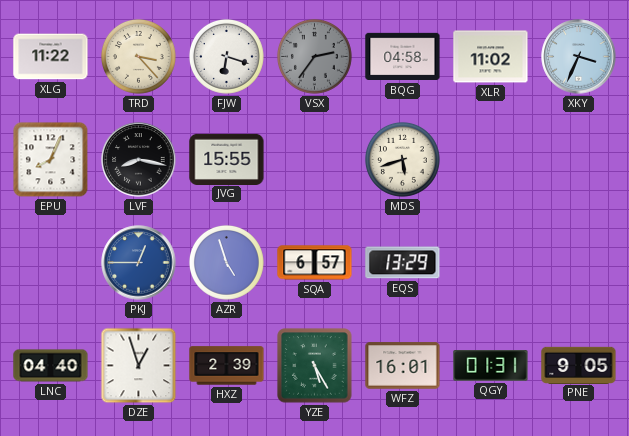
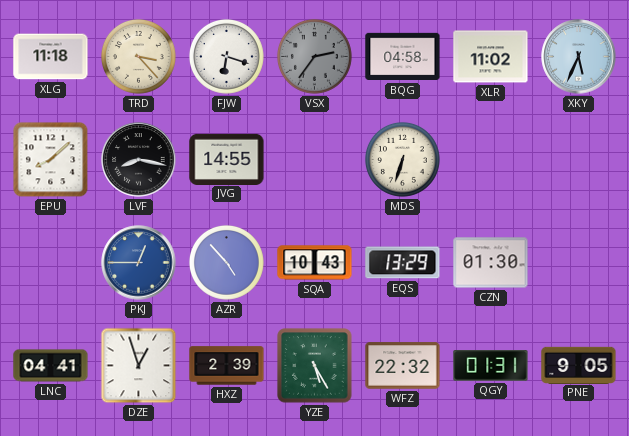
XLG: 11:22 -> 11:18 (51, 57)
XKY: 3:34 -> 5:34 (579, 57)
EPU: 8:04 -> 8:08 (51, 160)
JVG: 15:55 -> 14:55 (227, 159)
MDS: 5:42 -> 6:33 (402, 159)
AZR: 4:57 -> 4:53 (226, 262)
SQA: 6:57 -> 10:43 (315, 263)
CZN: none -> 01:30 (491, 263)
LNC: 04:40 -> 04:41 (51, 366)
WFZ: 16:01 -> 22:32 (403, 366)
